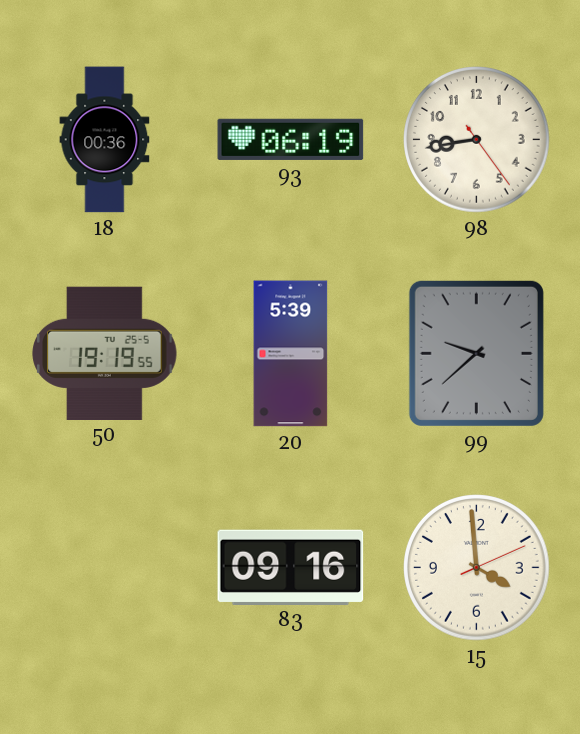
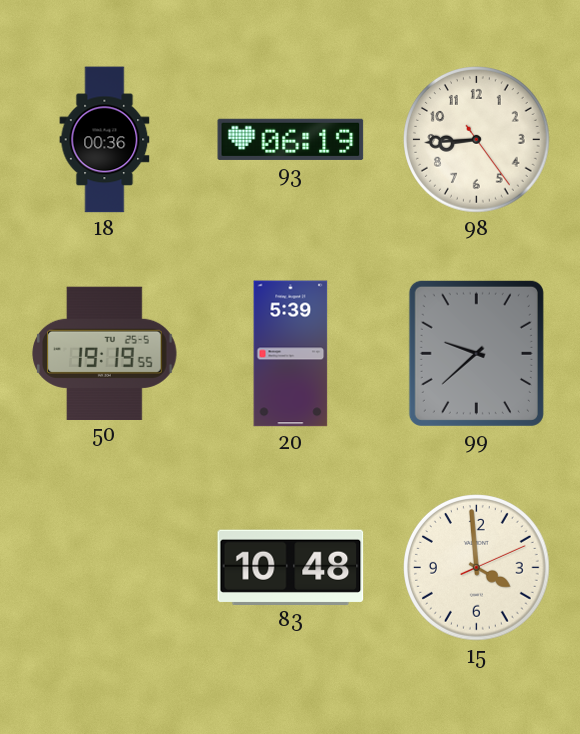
98: 8:43 -> 8:44 (477, 140)
83: 09:16 -> 10:48 (291, 567)
